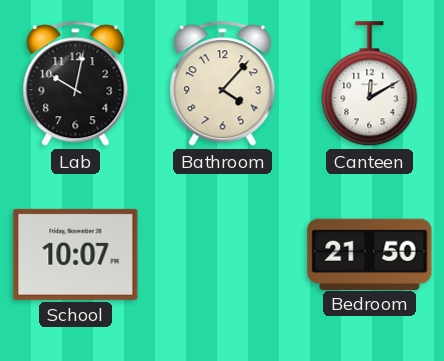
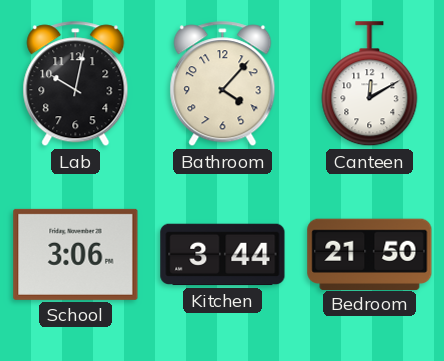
School: 10:07 -> 3:06 (76, 254)
Kitchen: none -> 3:44 (223, 255)
